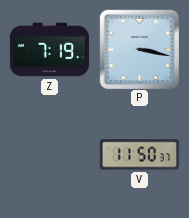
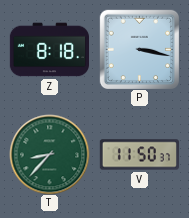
Z: 7:19 -> 8:18 (49, 50)
T: none -> 8:37 (49, 154)
